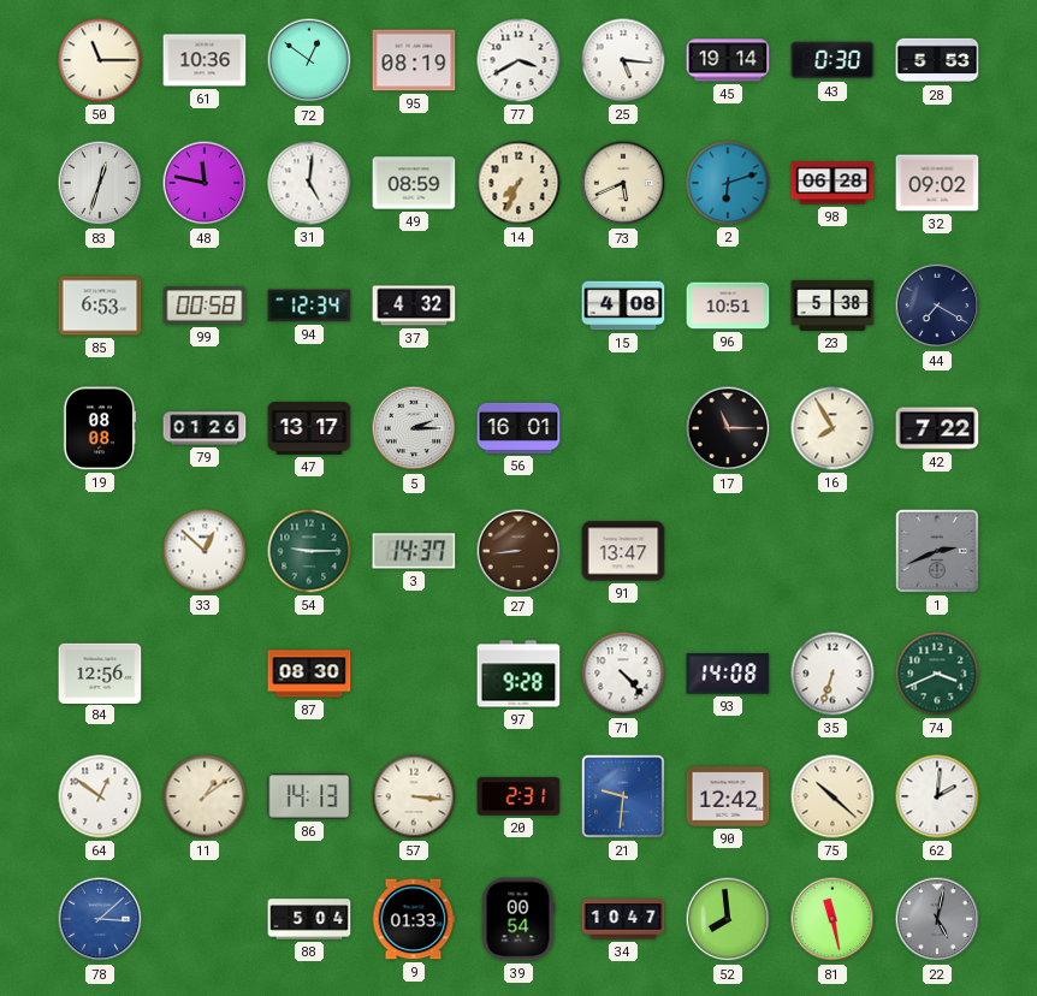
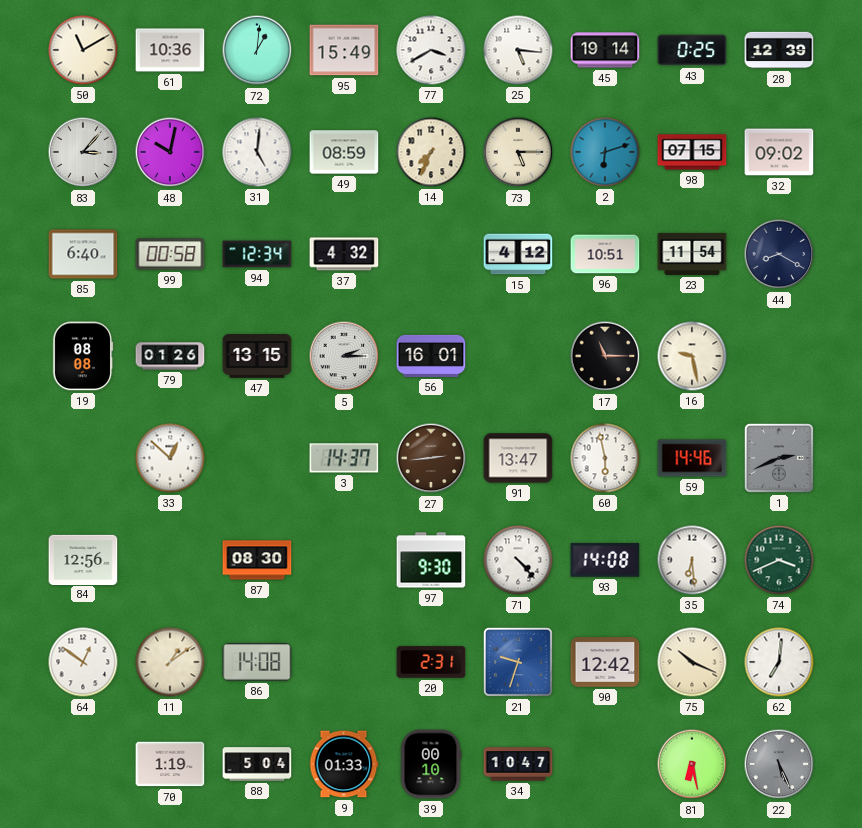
50: 11:15 -> 11:10 (83, 50)
72: 12:51 -> 1:01 (257, 50)
95: 08:19 -> 15:49 (344, 50)
43: 0:30 -> 0:25 (692, 50)
28: 5:53 -> 12:39 (779, 50)
83: 12:33 -> 3:07 (83, 152)
48: 11:47 -> 10:02 (170, 152)
73: 5:41 -> 5:15 (518, 152)
98: 06:28 -> 07:15 (692, 152)
85: 6:53 -> 6:40 (83, 254)
15: 4:08 -> 4:12 (518, 254)
23: 5:38 -> 11:54 (692, 254)
44: 7:20 -> 8:20 (779, 254)
47: 13:17 -> 13:15 (257, 356)
16: 7:55 -> 9:28 (692, 356)
42: 7:22 -> none (937, 428)
54: 9:15 -> none (309, 551)
27: 8:44 -> 2:44 (431, 458)
60: none -> 5:58 (605, 458)
59: none -> 14:46 (692, 458)
97: 9:28 -> 9:30 (431, 560)
35: 6:33 -> 6:29 (692, 560)
86: 14:13 -> 14:08 (257, 662)
57: 3:16 -> none (414, 796)
21: 9:31 -> 9:33 (518, 662)
75: 10:22 -> 10:19 (692, 662)
62: 2:01 -> 7:01 (779, 662)
78: 3:08 -> none (100, 919)
70: none -> 1:19 (170, 764)
39: 00:54 -> 00:10 (431, 764)
52: 7:59 -> none (728, 919)
81: 11:28 -> 6:28 (692, 764)
22: 5:02 -> 5:26 (779, 764)
